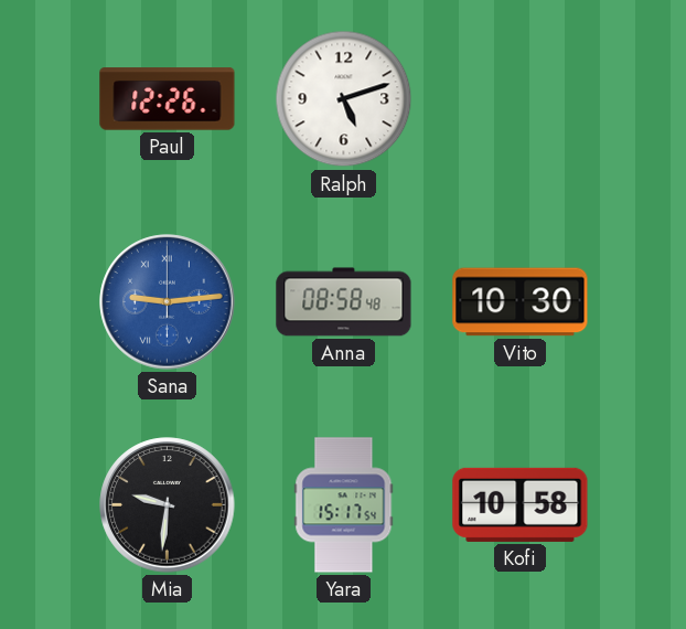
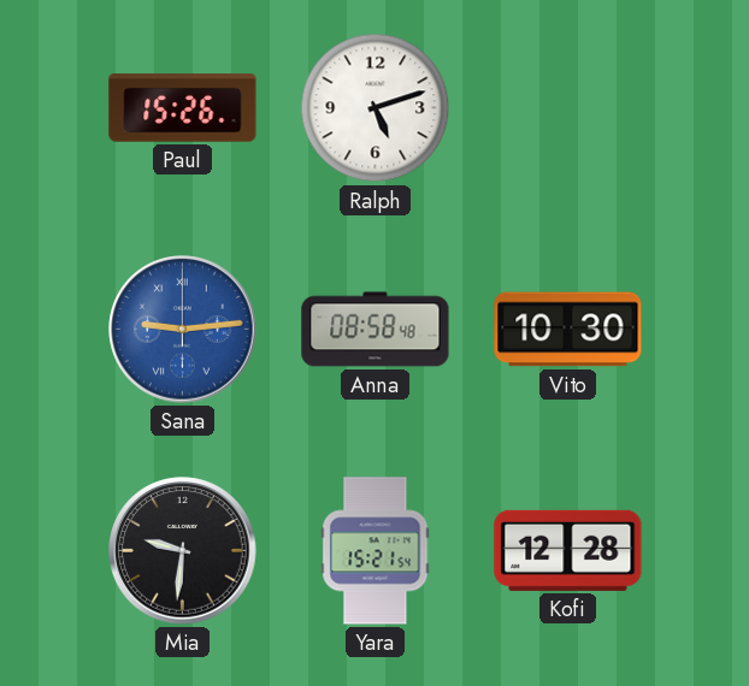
Paul: 12:26 -> 15:26 (183, 108)
Yara: 15:17 -> 15:21 (376, 551)
Kofi: 10:58 -> 12:28 (568, 550)
